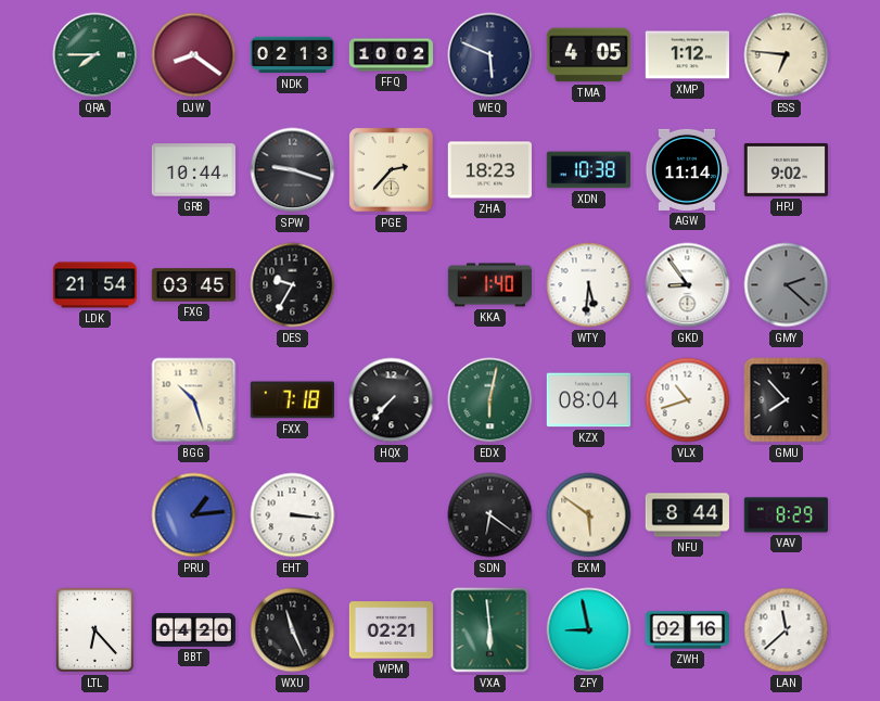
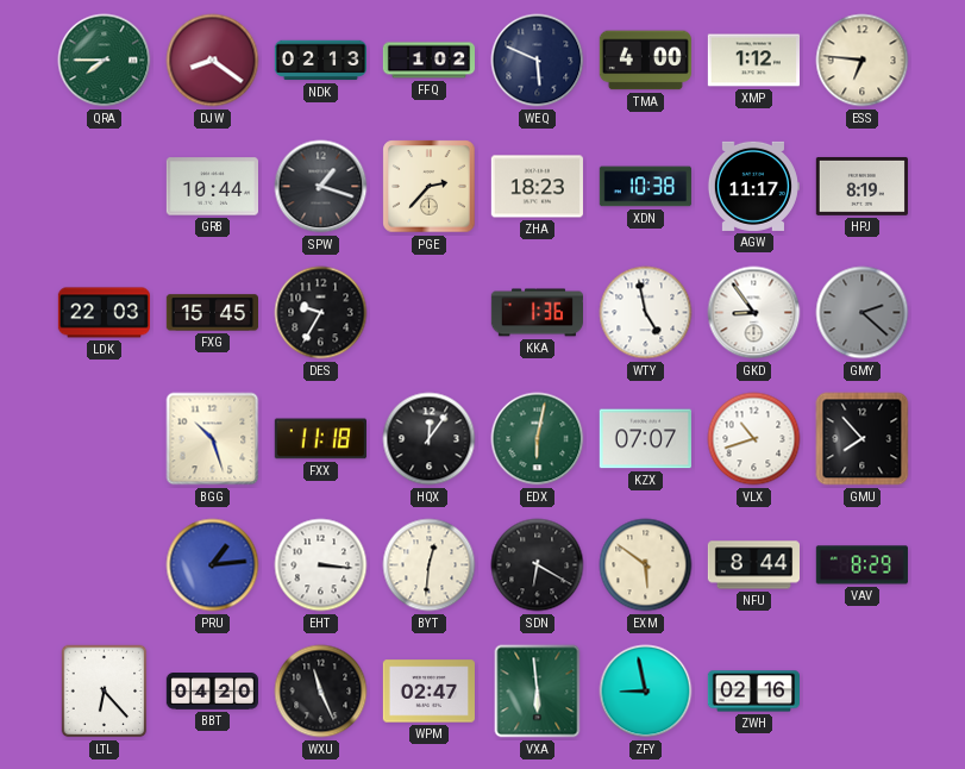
FFQ: 10:02 -> 1:02 (428, 61)
TMA: 4:05 -> 4:00 (645, 61)
SPW: 9:18 -> 1:18 (321, 187)
AGW: 11:14 -> 11:17 (753, 186)
HPJ: 9:02 -> 8:19 (861, 186)
LDK: 21:54 -> 22:03 (104, 313)
FXG: 03:45 -> 15:45 (212, 313)
KKA: 1:40 -> 1:36 (537, 313)
WTY: 5:31 -> 4:58 (646, 313)
FXX: 7:18 -> 11:18 (320, 439)
HQX: 7:37 -> 12:06 (430, 439)
KZX: 08:04 -> 07:07 (645, 439)
BYT: none -> 12:31 (430, 565)
SDN: 6:21 -> 6:20 (538, 565)
WPM: 02:21 -> 02:47 (428, 692)
LAN: 11:38 -> none (787, 630)
